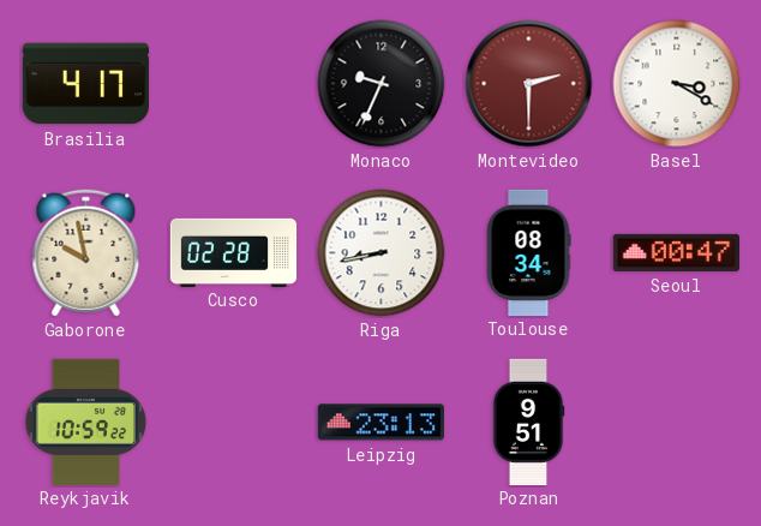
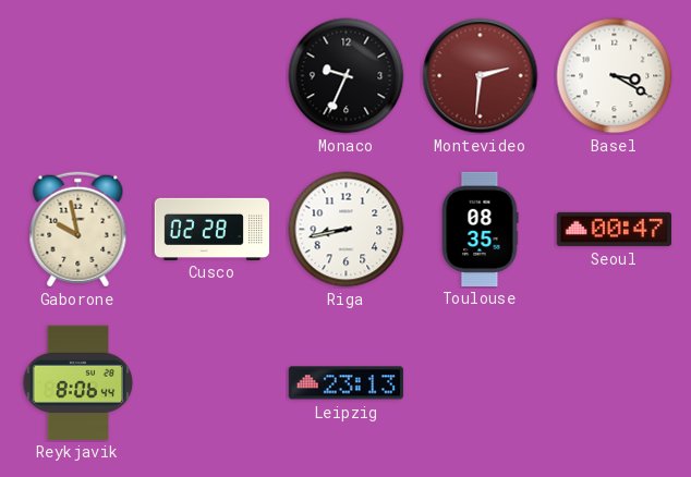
Brasilia: 4:17 -> none (85, 84)
Montevideo: 2:30 -> 2:31 (481, 76)
Toulouse: 08:34 -> 08:35 (480, 229)
Reykjavik: 10:59 -> 8:06 (78, 382)
Poznan: 9:51 -> none (528, 422)
